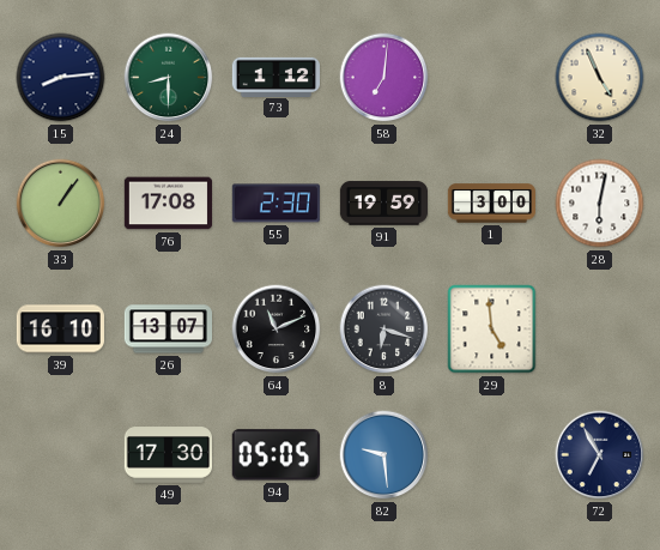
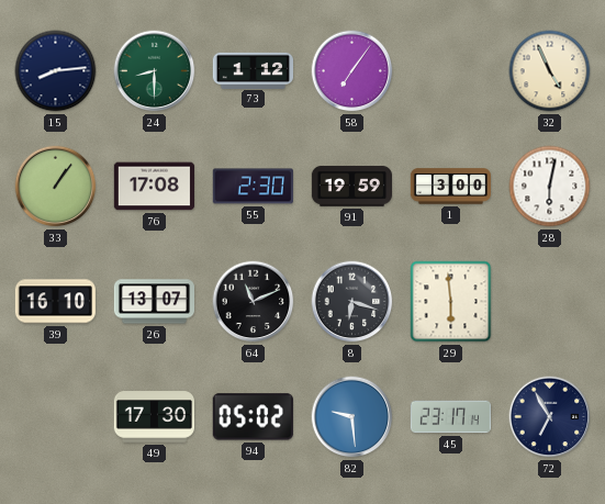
58: 7:01 -> 7:06 (352, 71)
29: 4:59 -> 5:59 (451, 302)
94: 05:05 -> 05:02 (253, 417)
45: none -> 23:17 (450, 417)
